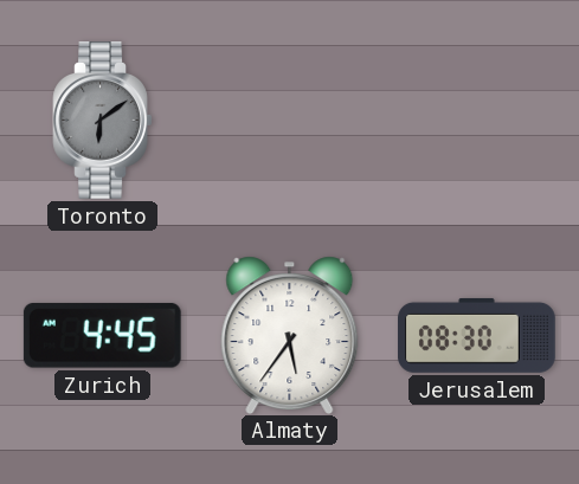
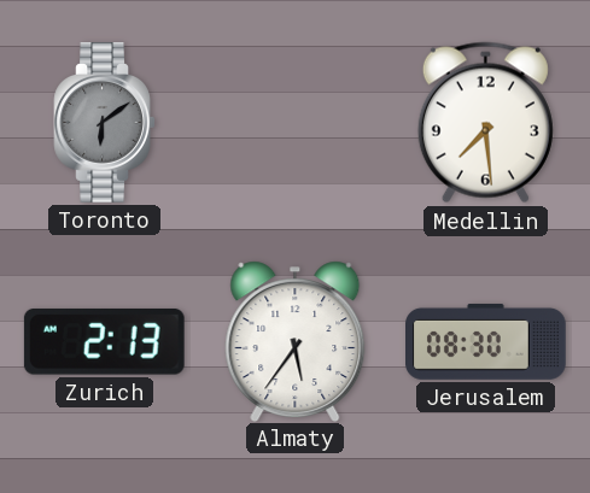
Medellin: none -> 7:29 (485, 123)
Zurich: 4:45 -> 2:13 (104, 341)
